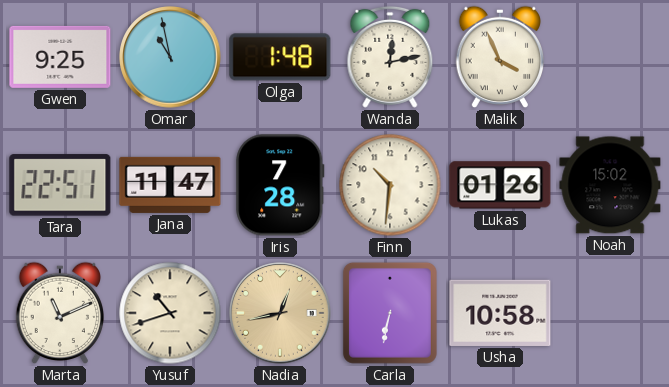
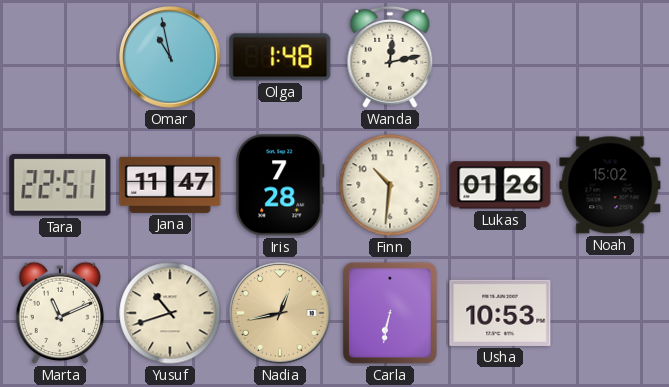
Gwen: 9:25 -> none (60, 57)
Malik: 3:56 -> none (499, 57)
Usha: 10:58 -> 10:53 (500, 313)
